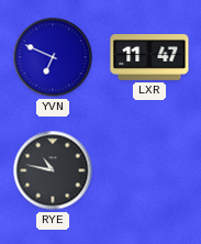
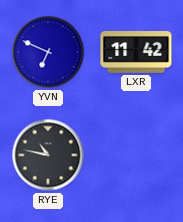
LXR: 11:47 -> 11:42 (136, 53)
